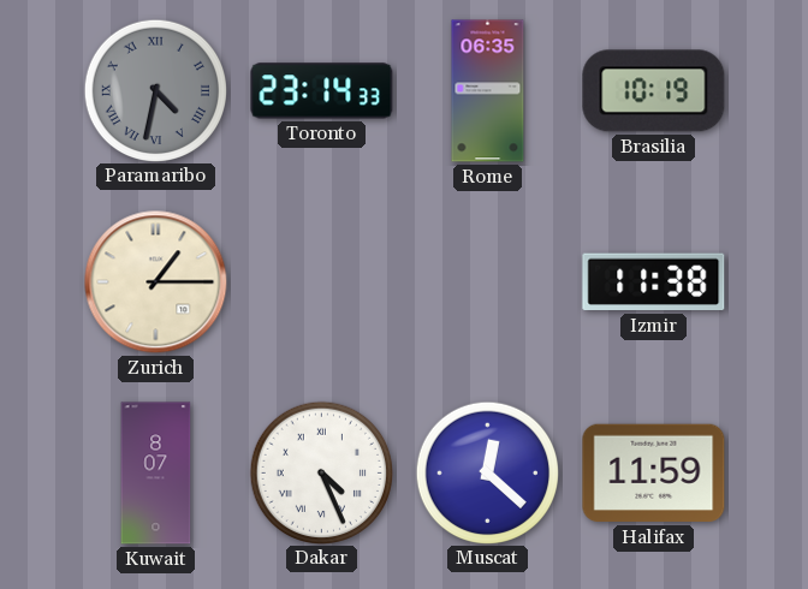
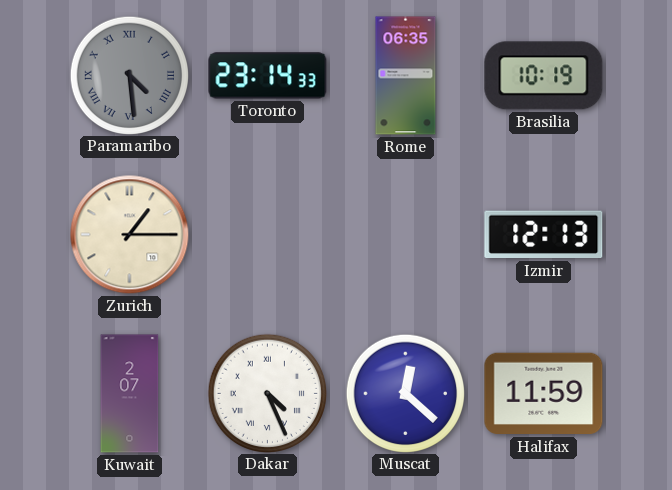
Paramaribo: 4:32 -> 4:29 (129, 75)
Izmir: 11:38 -> 12:13 (544, 235)
Kuwait: 8:07 -> 2:07 (130, 394)
